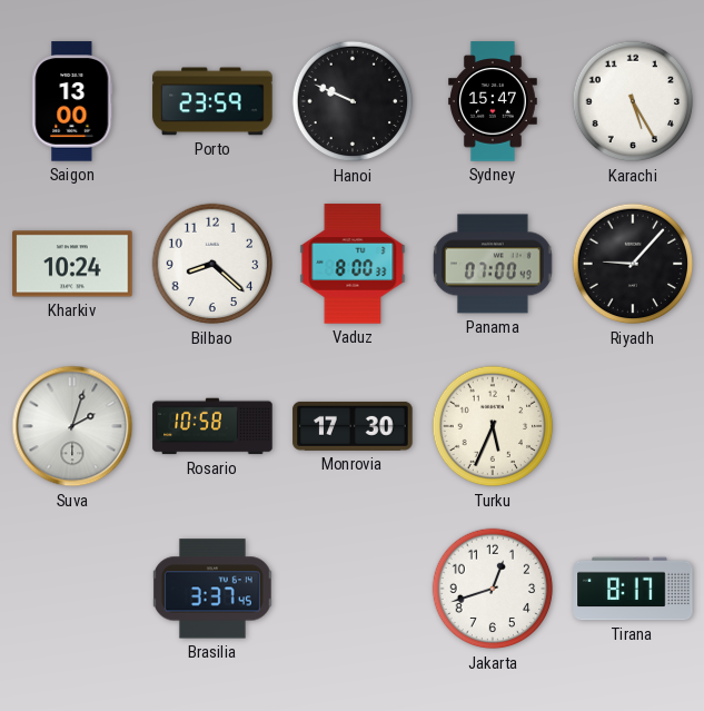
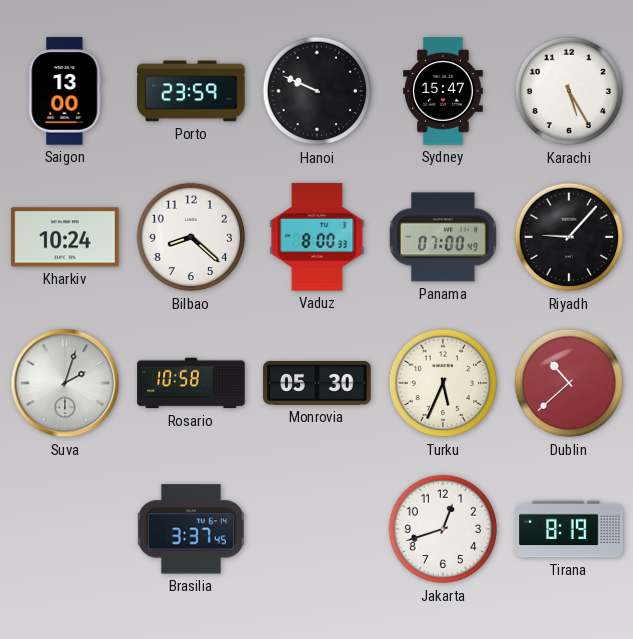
Monrovia: 17:30 -> 05:30 (317, 383)
Dublin: none -> 10:38 (569, 383)
Tirana: 8:17 -> 8:19 (569, 529)
